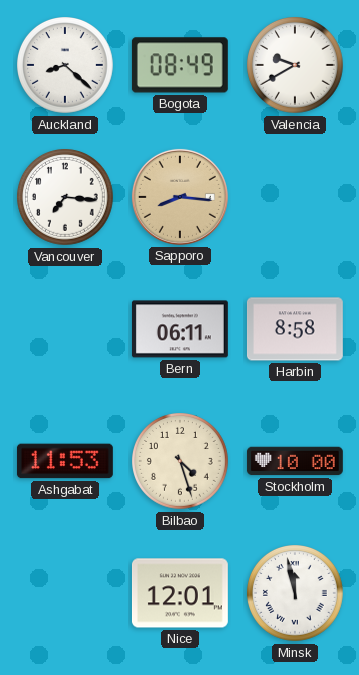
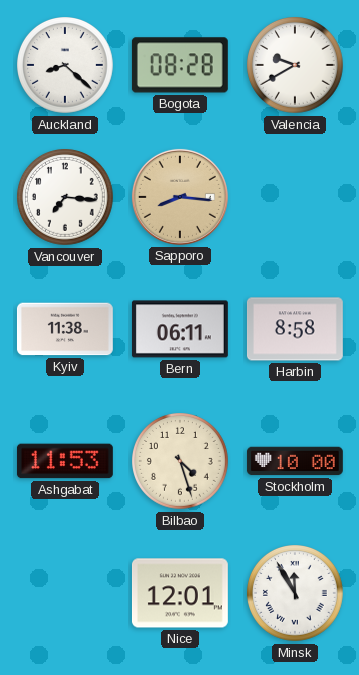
Bogota: 08:49 -> 08:28 (180, 65)
Kyiv: none -> 11:38 (65, 329)
Minsk: 11:58 -> 11:55 (296, 594)
